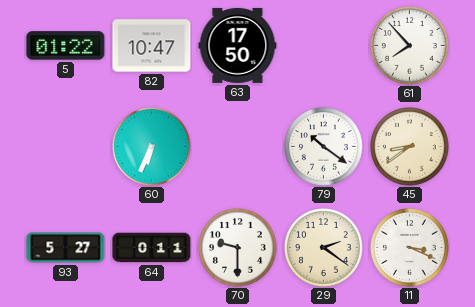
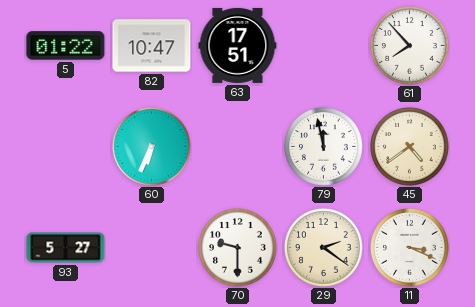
63: 17:50 -> 17:51 (238, 45)
79: 10:21 -> 11:58 (324, 147)
45: 8:39 -> 4:39 (410, 147)
64: 0:11 -> none (152, 248)
